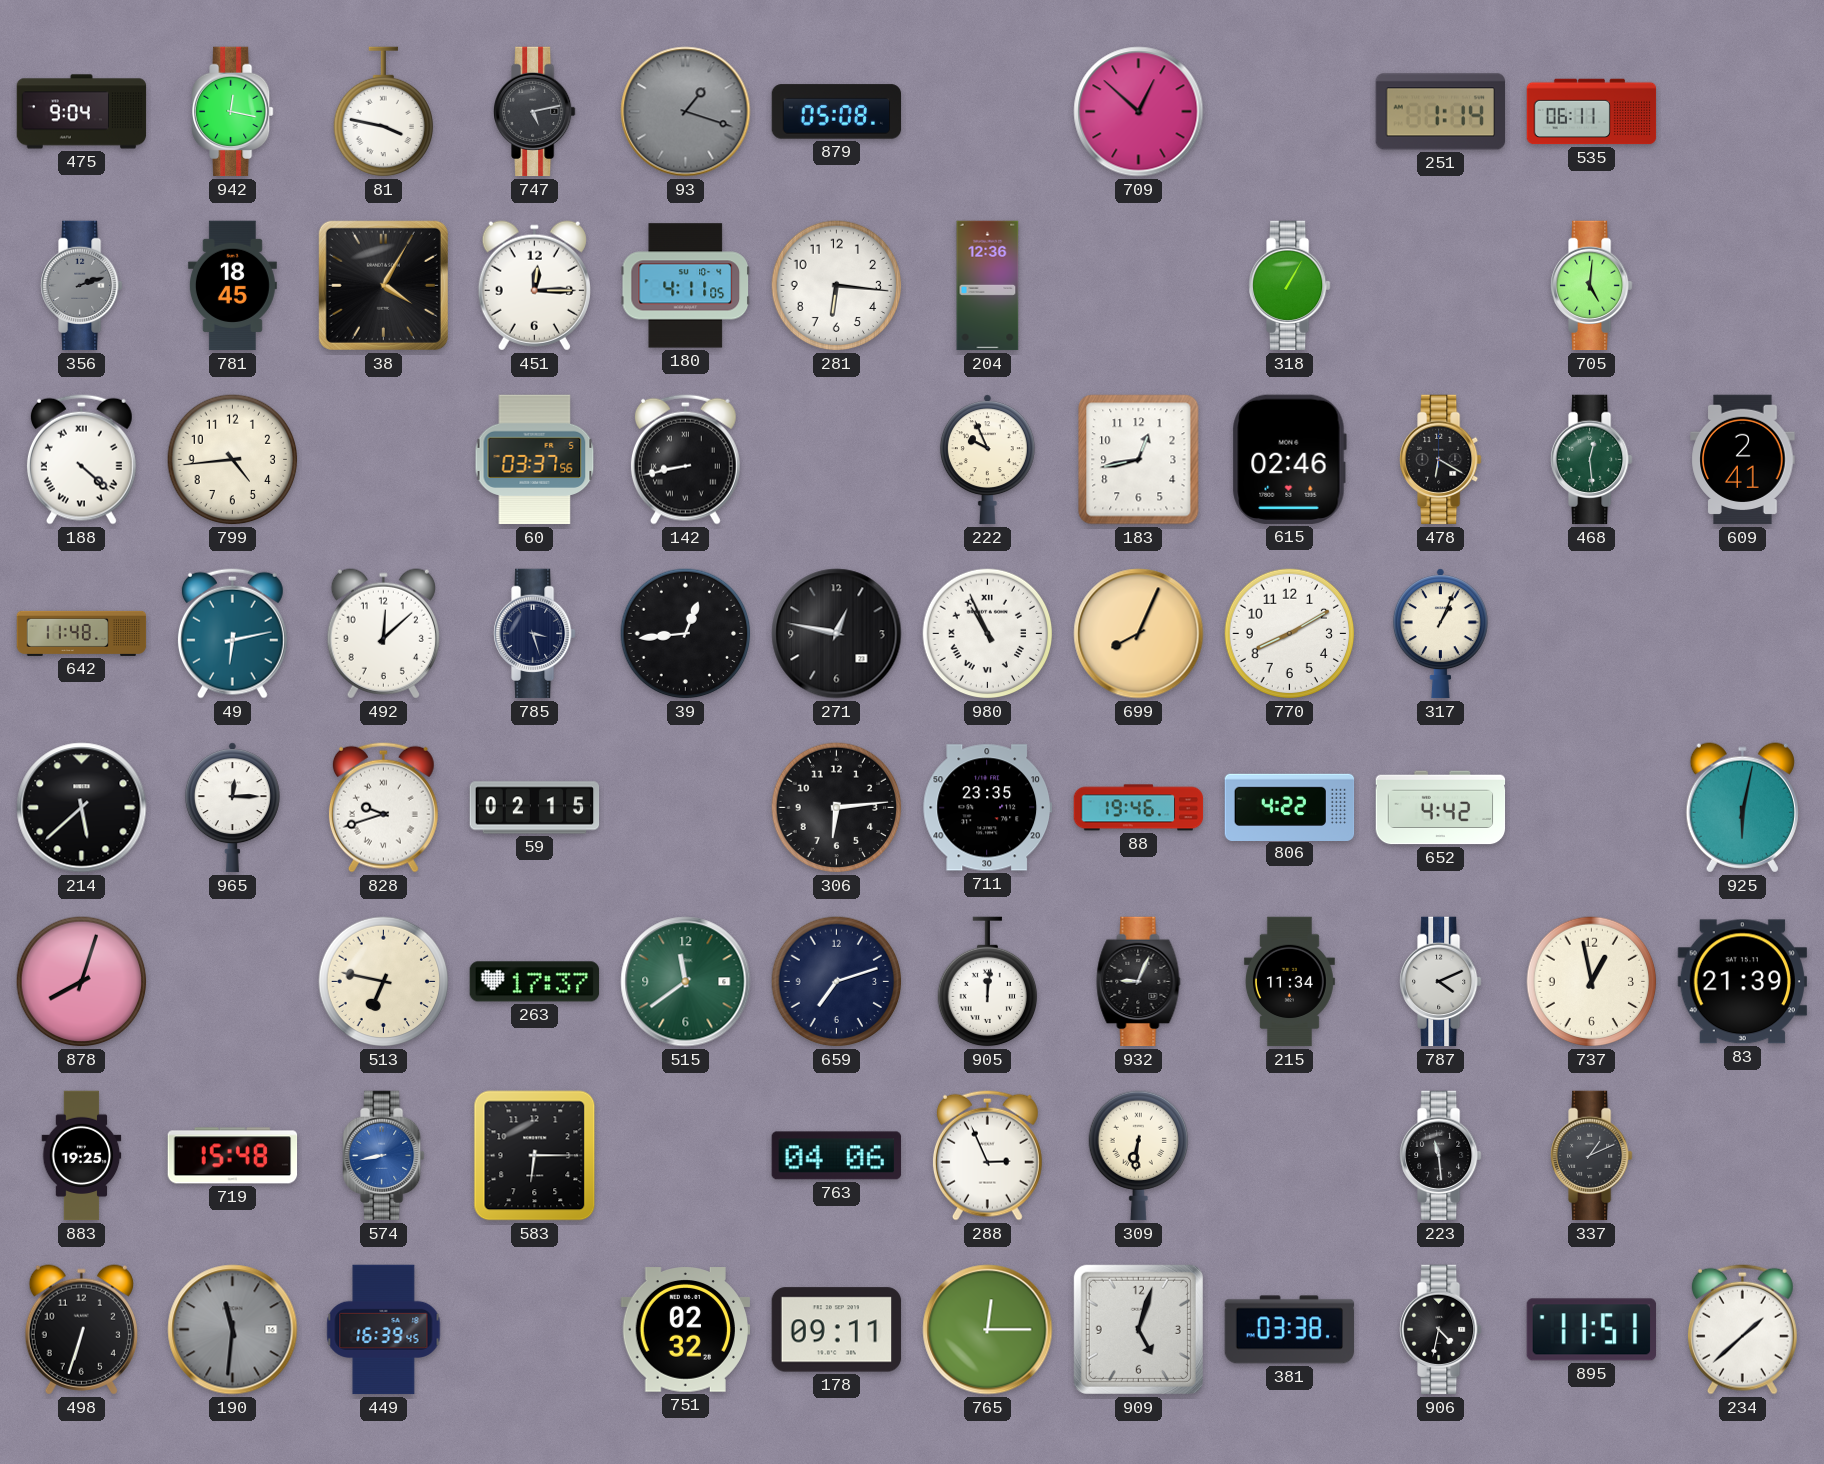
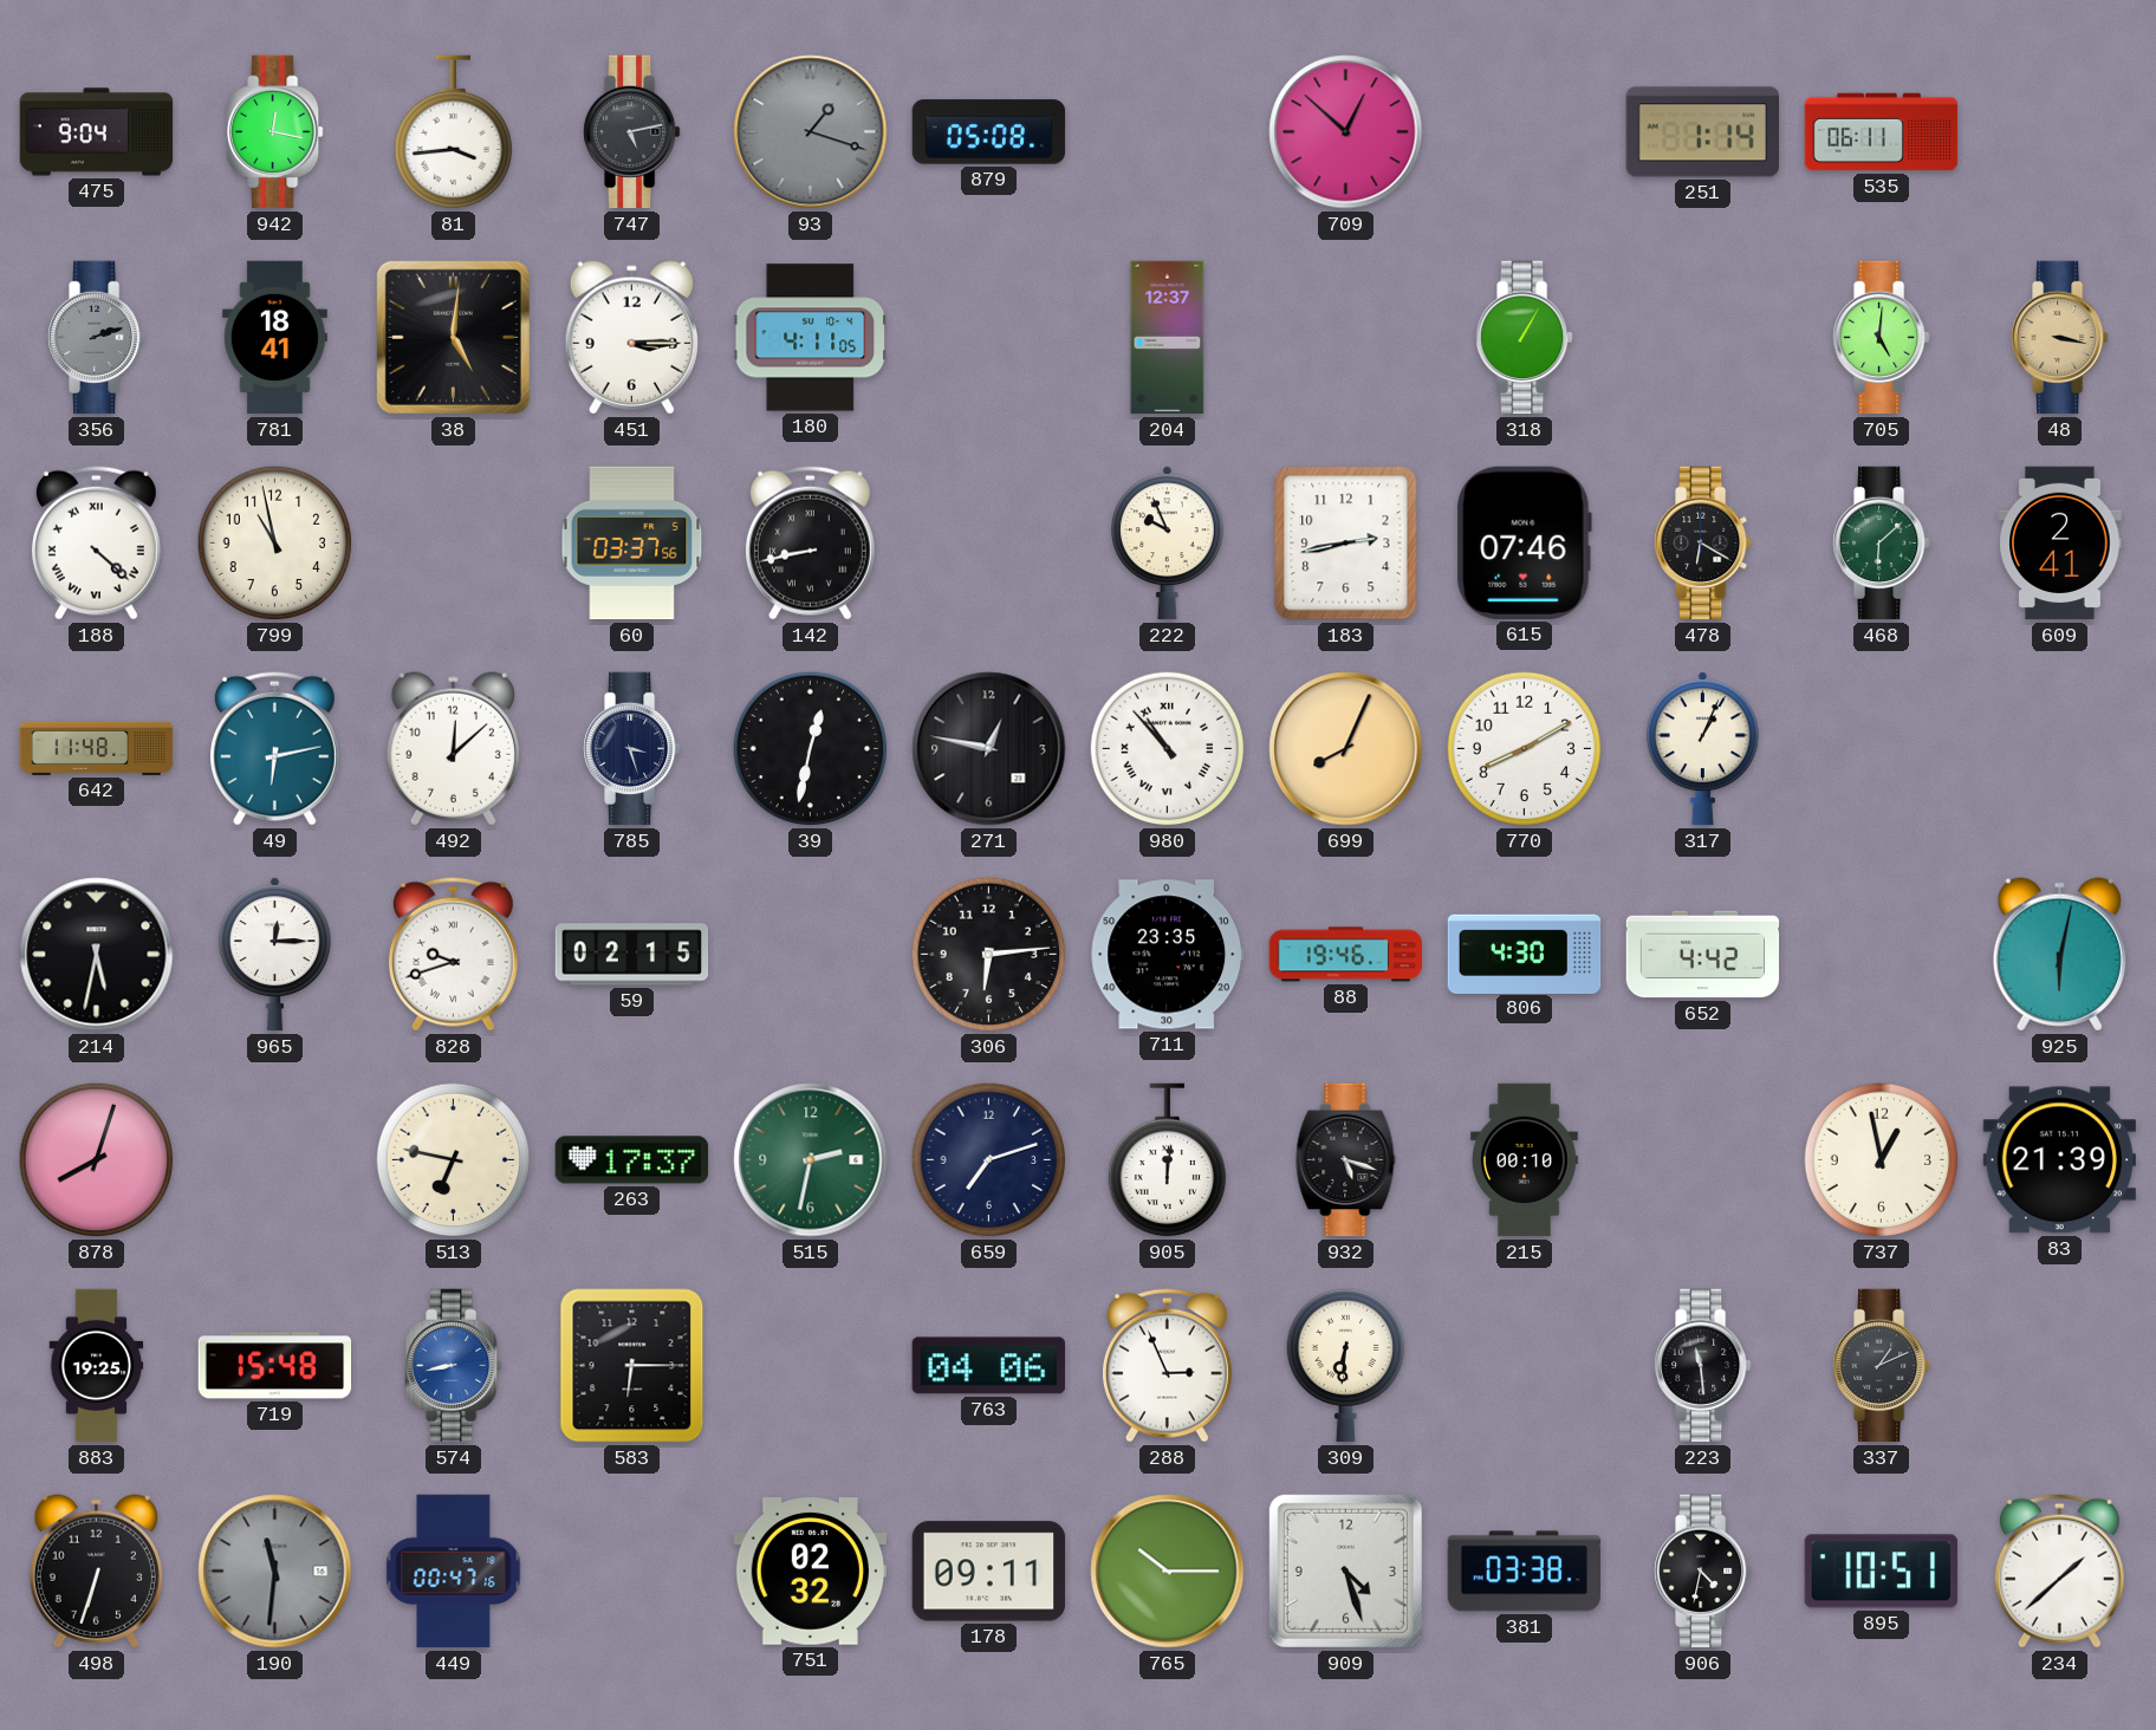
81: 3:47 -> 3:44 (453, 132)
781: 18:45 -> 18:41 (274, 338)
38: 4:05 -> 5:01 (453, 337)
451: 12:15 -> 3:15 (631, 338)
281: 6:16 -> none (837, 286)
204: 12:36 -> 12:37 (1168, 338)
48: none -> 3:17 (2060, 338)
799: 4:44 -> 10:58 (275, 544)
183: 12:43 -> 2:43 (1346, 544)
615: 02:46 -> 07:46 (1524, 542)
468: 12:29 -> 6:08 (1882, 544)
39: 12:44 -> 12:32 (811, 749)
980: 10:56 -> 10:53 (1168, 749)
214: 5:38 -> 5:32 (97, 955)
806: 4:22 -> 4:30 (1525, 954)
515: 11:39 -> 2:32 (811, 1160)
932: 9:04 -> 5:18 (1346, 1160)
215: 11:34 -> 00:10 (1524, 1160)
787: 4:11 -> none (1441, 982)
449: 16:39 -> 00:47 (454, 1572)
765: 12:15 -> 10:15 (1168, 1572)
909: 5:03 -> 4:27 (1345, 1570)
895: 11:51 -> 10:51 (1881, 1572)
